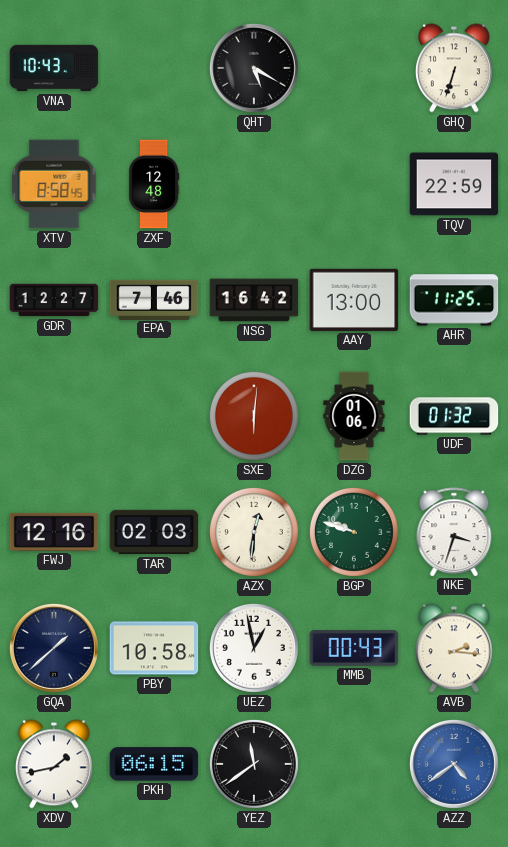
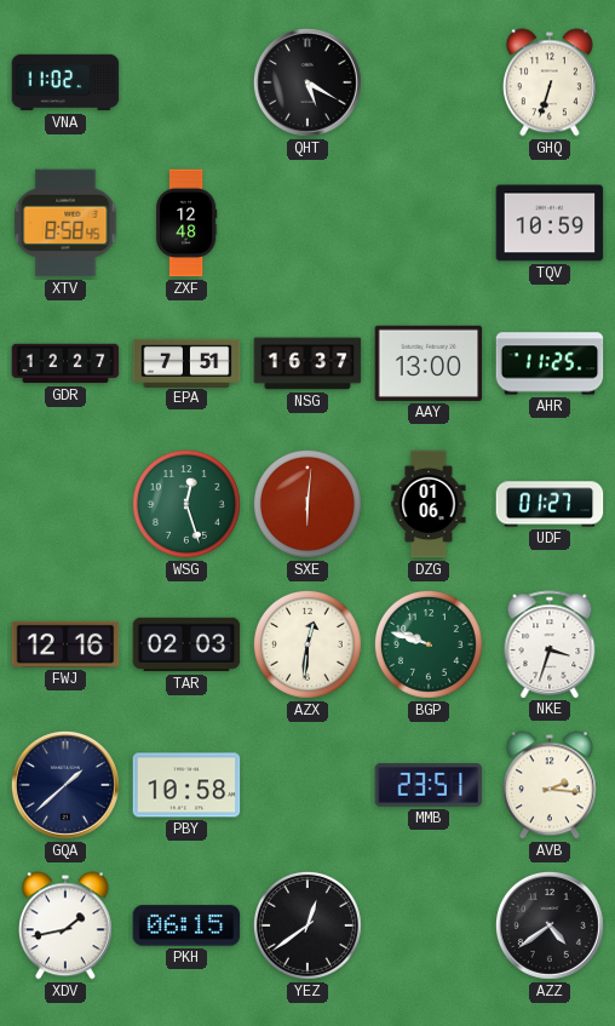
VNA: 10:43 -> 11:02 (65, 82)
TQV: 22:59 -> 10:59 (550, 223)
EPA: 7:46 -> 7:51 (186, 362)
NSG: 16:42 -> 16:37 (307, 363)
WSG: none -> 12:27 (186, 504)
UDF: 01:32 -> 01:27 (550, 504)
UEZ: 12:58 -> none (254, 648)
MMB: 00:43 -> 23:51 (429, 785)
YEZ: 11:39 -> 12:39 (307, 925)
AZZ dial: blue -> black (550, 925)
